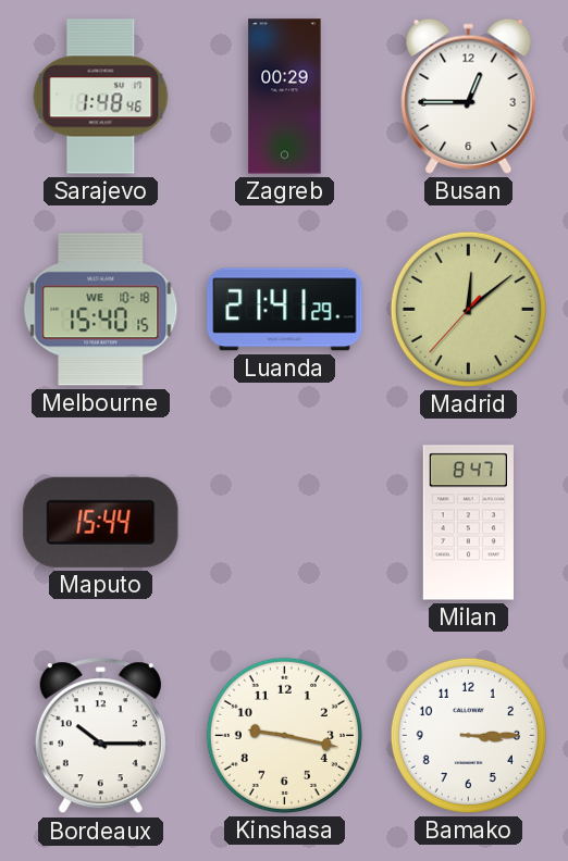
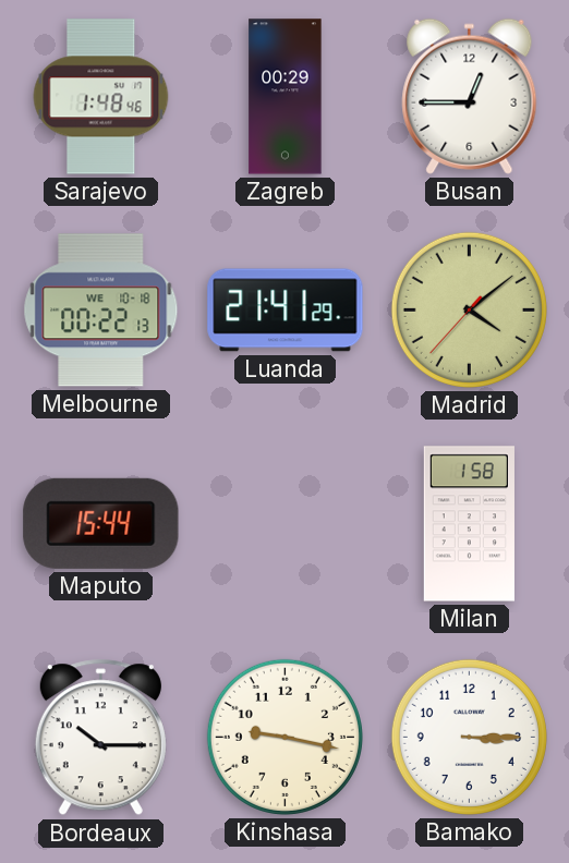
Melbourne: 15:40 -> 00:22 (101, 311)
Madrid: 12:08 -> 4:08 (469, 309)
Milan: 8:47 -> 1:58 (469, 524)
